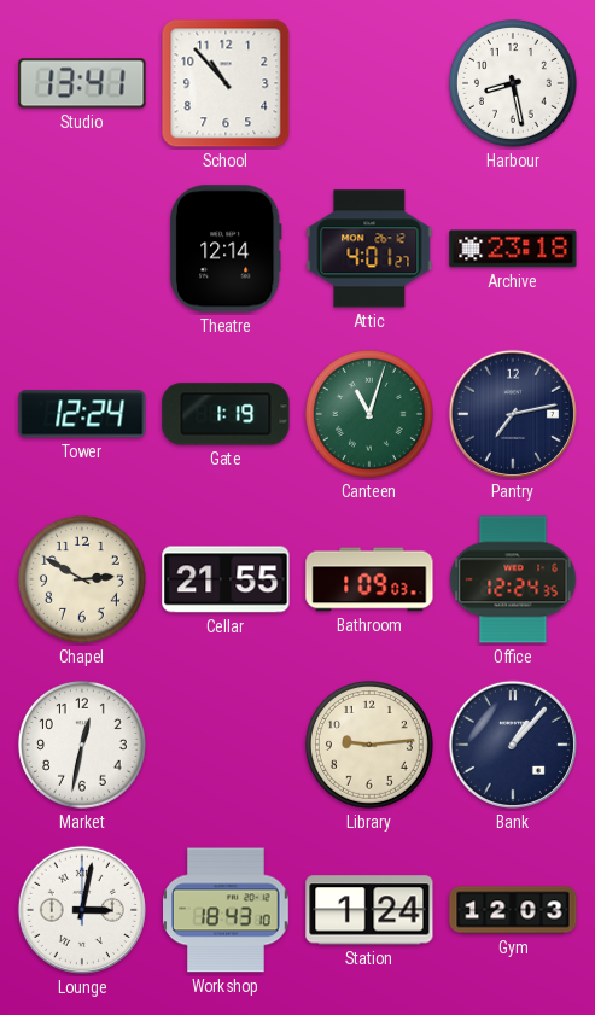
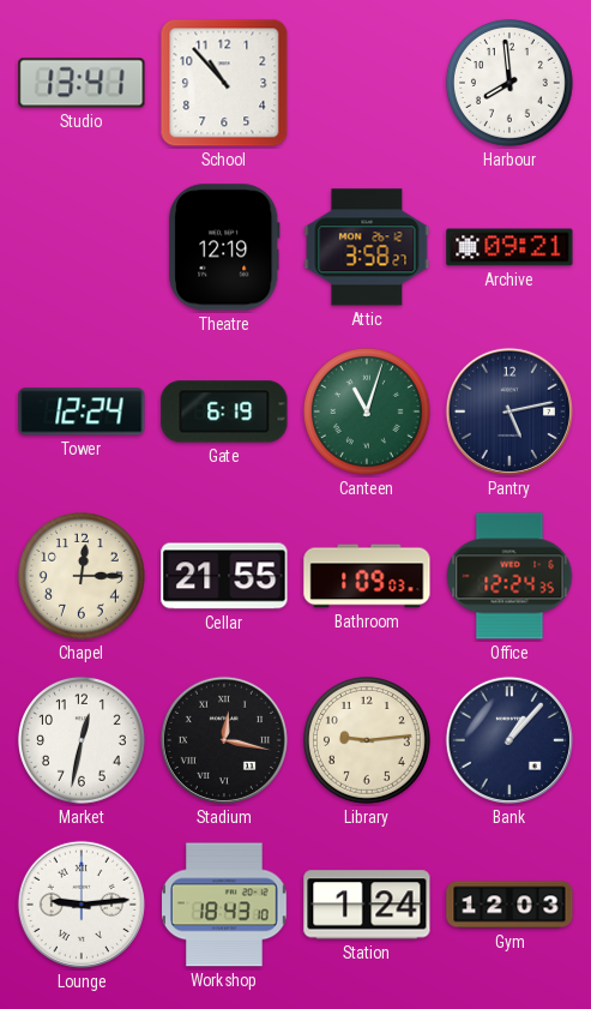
Harbour: 8:28 -> 7:59 (509, 83)
Theatre: 12:14 -> 12:19 (225, 247)
Attic: 4:01 -> 3:58 (367, 247)
Archive: 23:18 -> 09:21 (509, 247)
Gate: 1:19 -> 6:19 (224, 412)
Pantry: 7:13 -> 5:13 (509, 412)
Chapel: 2:50 -> 12:15 (82, 576)
Stadium: none -> 12:17 (224, 740)
Lounge: 3:02 -> 9:14 (82, 905)
